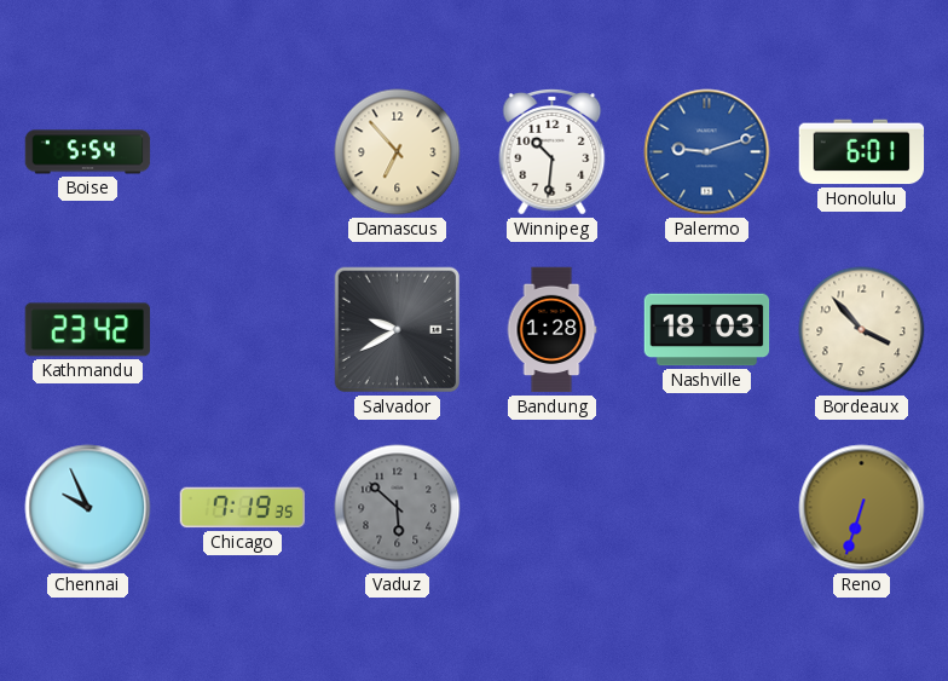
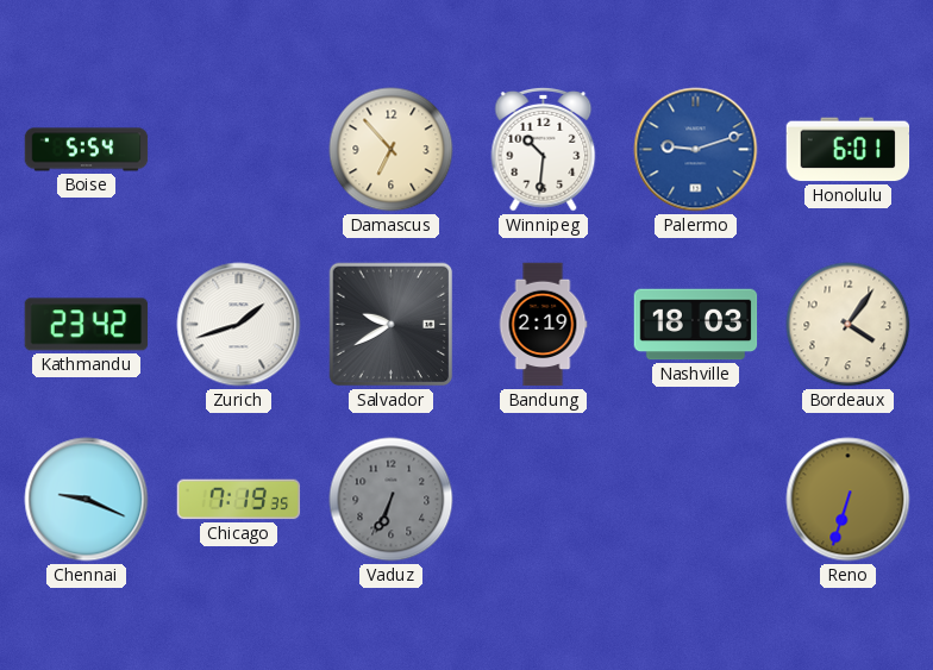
Zurich: none -> 1:42 (239, 325)
Bandung: 1:28 -> 2:19 (543, 325)
Bordeaux: 3:53 -> 4:06 (849, 325)
Chennai: 9:56 -> 9:19 (87, 500)
Vaduz: 5:52 -> 6:34 (392, 500)
